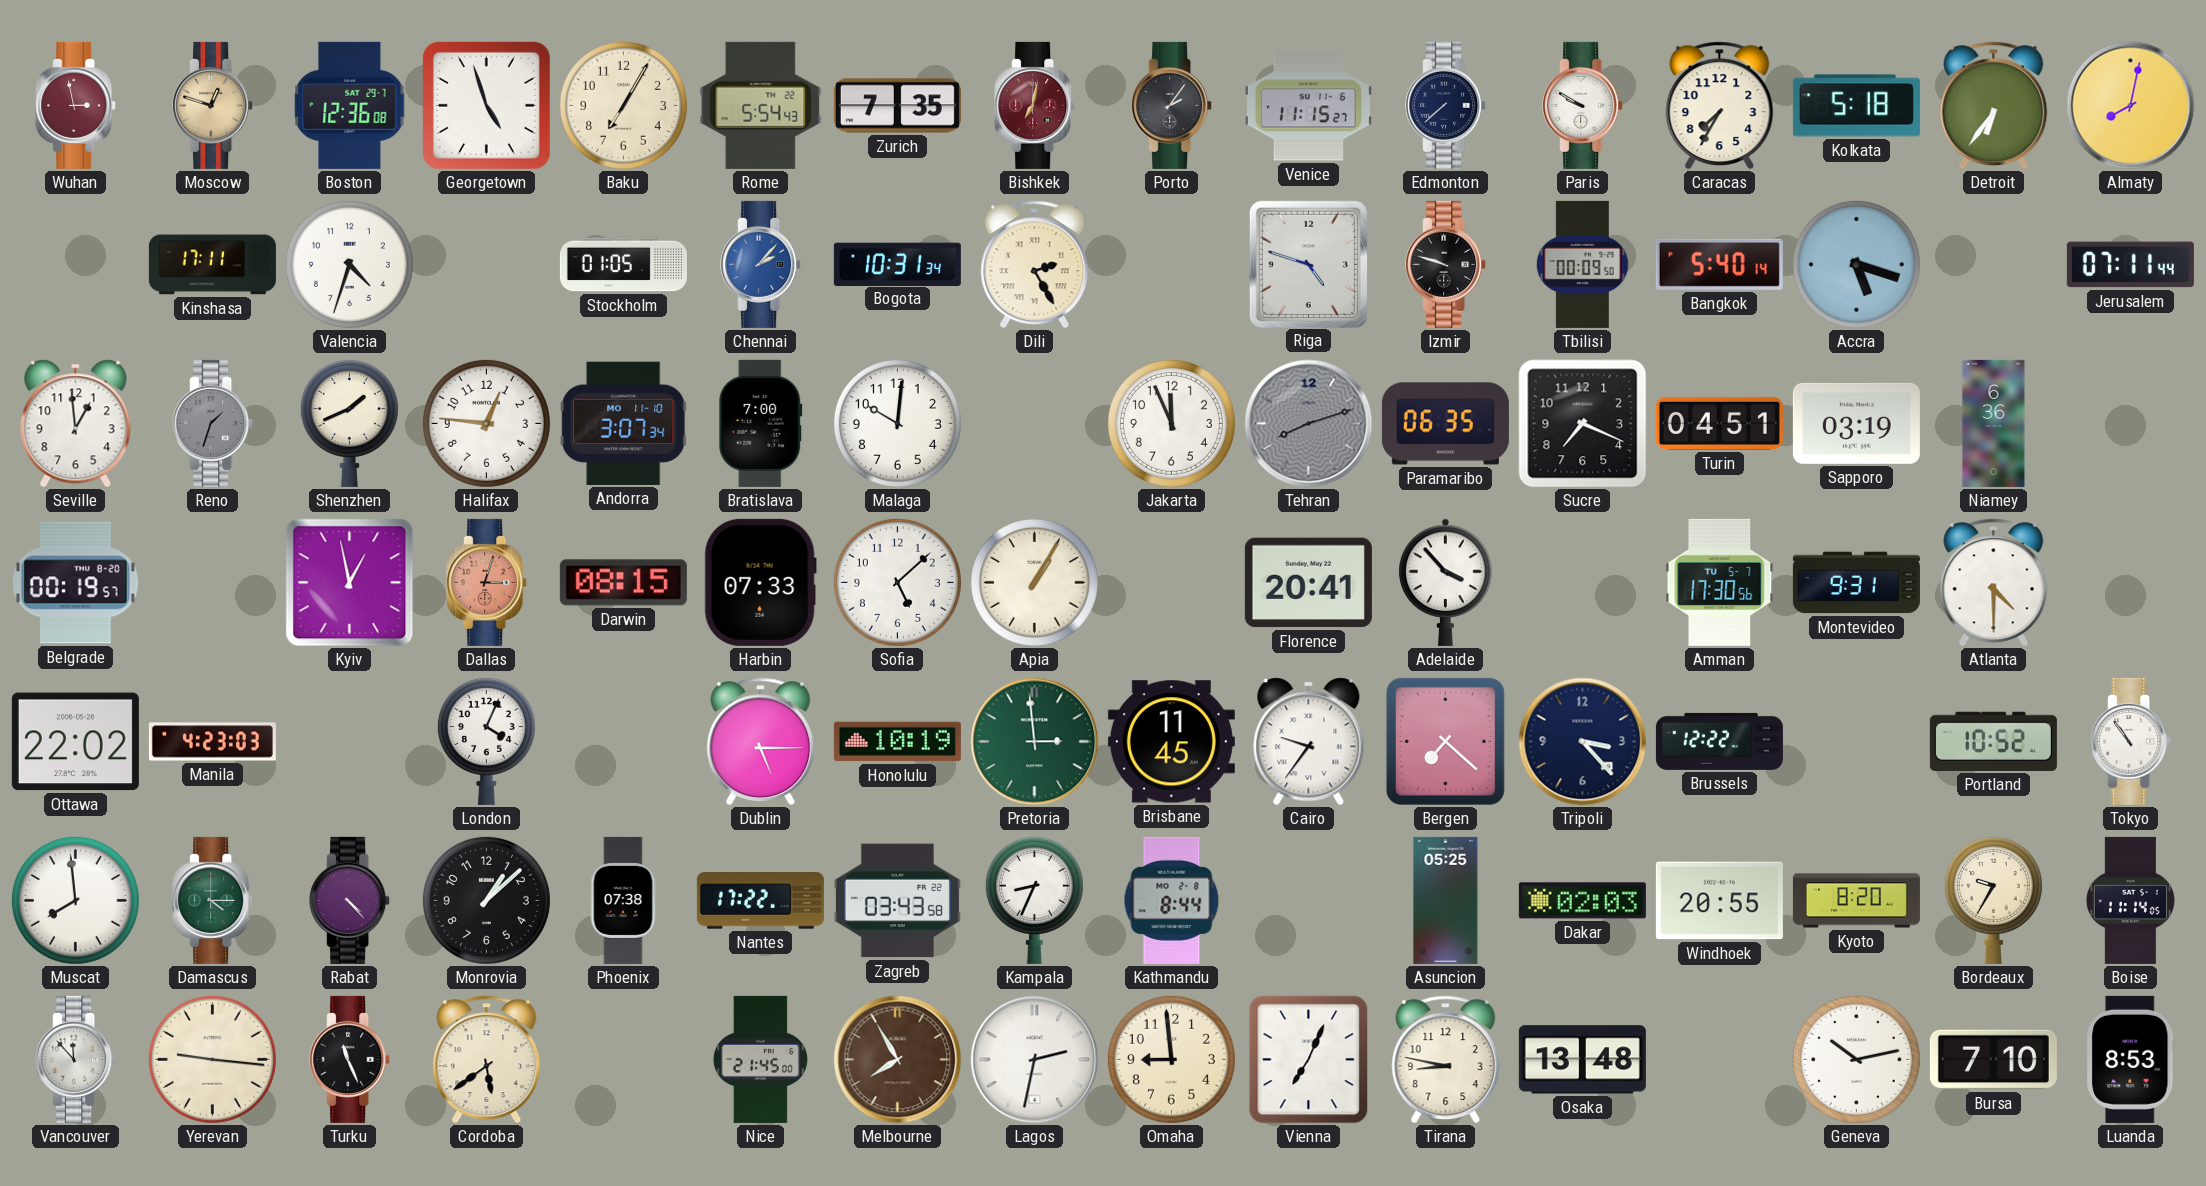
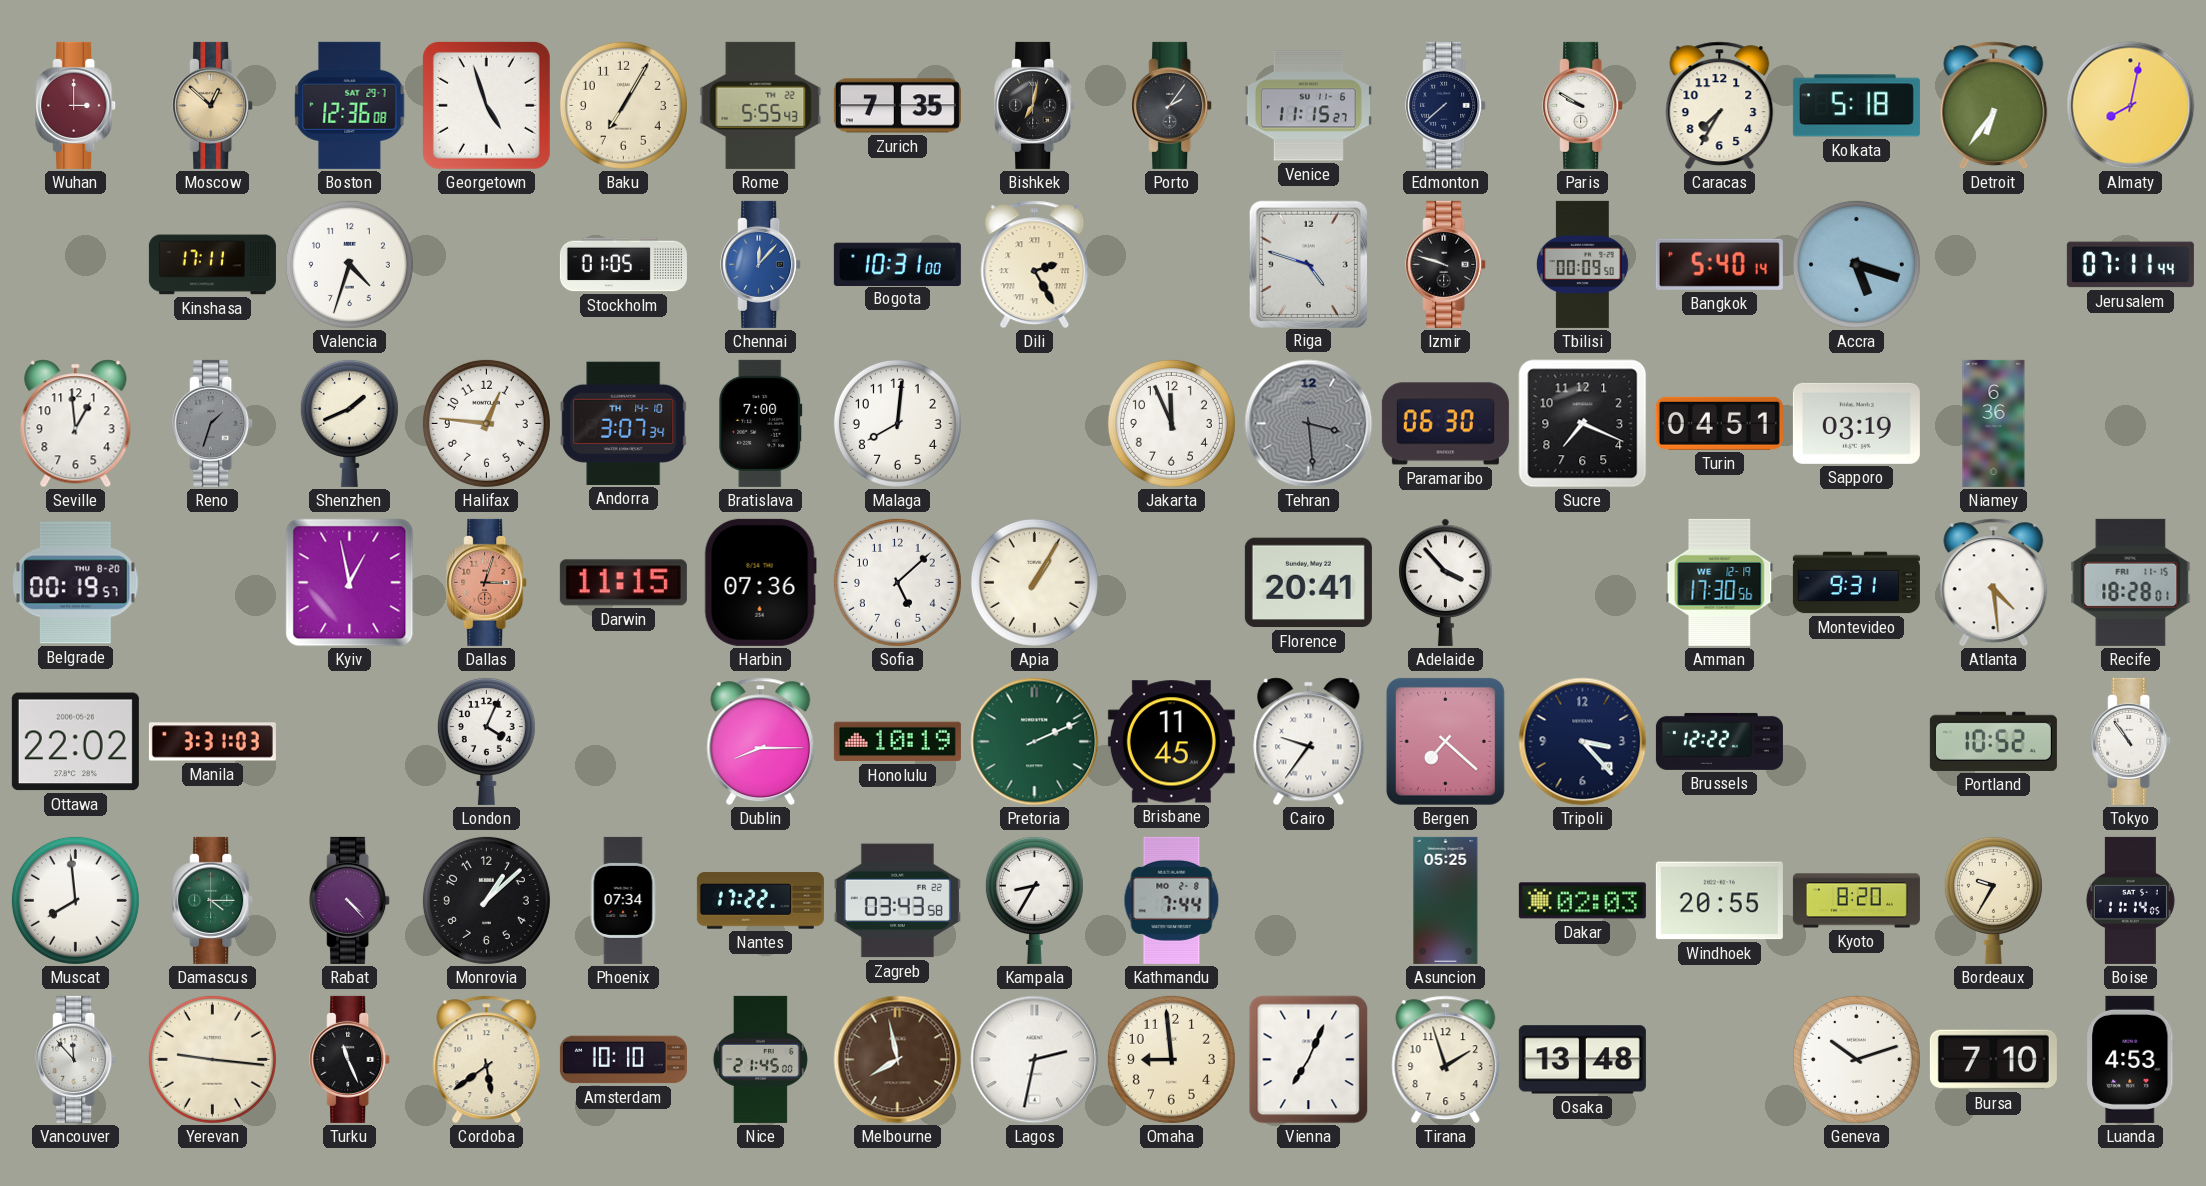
Wuhan: 2:58 -> 3:00 (76, 105)
Moscow: 12:48 -> 12:52 (213, 105)
Rome: 5:54 -> 5:55 (761, 105)
Bishkek dial: burgundy -> black (1035, 105)
Chennai: 2:07 -> 12:07 (761, 264)
Bogota: 10:31:34 -> 10:31:00 (897, 264)
Andorra date: MO 11-10 -> TH 14-10 (624, 423)
Malaga: 10:01 -> 8:01 (897, 423)
Tehran: 8:12 -> 3:29 (1309, 424)
Paramaribo: 06:35 -> 06:30 (1445, 424)
Darwin: 08:15 -> 11:15 (623, 583)
Harbin: 07:33 -> 07:36 (760, 582)
Amman date: TU 5-7 -> WE 12-19 (1720, 582)
Atlanta: 4:30 -> 4:29 (1994, 583)
Recife: none -> 18:28 (2131, 582)
Manila: 4:23 -> 3:31 (212, 742)
Dublin: 5:15 -> 8:15 (761, 742)
Pretoria: 2:59 -> 2:11 (1035, 742)
Phoenix: 07:38 -> 07:34 (623, 900)
Kampala: 8:34 -> 8:35 (1034, 900)
Kathmandu: 8:44 -> 7:44 (1172, 900)
Amsterdam: none -> 10:10 (623, 1060)
Melbourne: 7:55 -> 7:58 (898, 1060)
Tirana: 8:47 -> 1:57 (1446, 1060)
Geneva: 10:13 -> 10:12 (1856, 1059)
Luanda: 8:53 -> 4:53 (2131, 1059)
